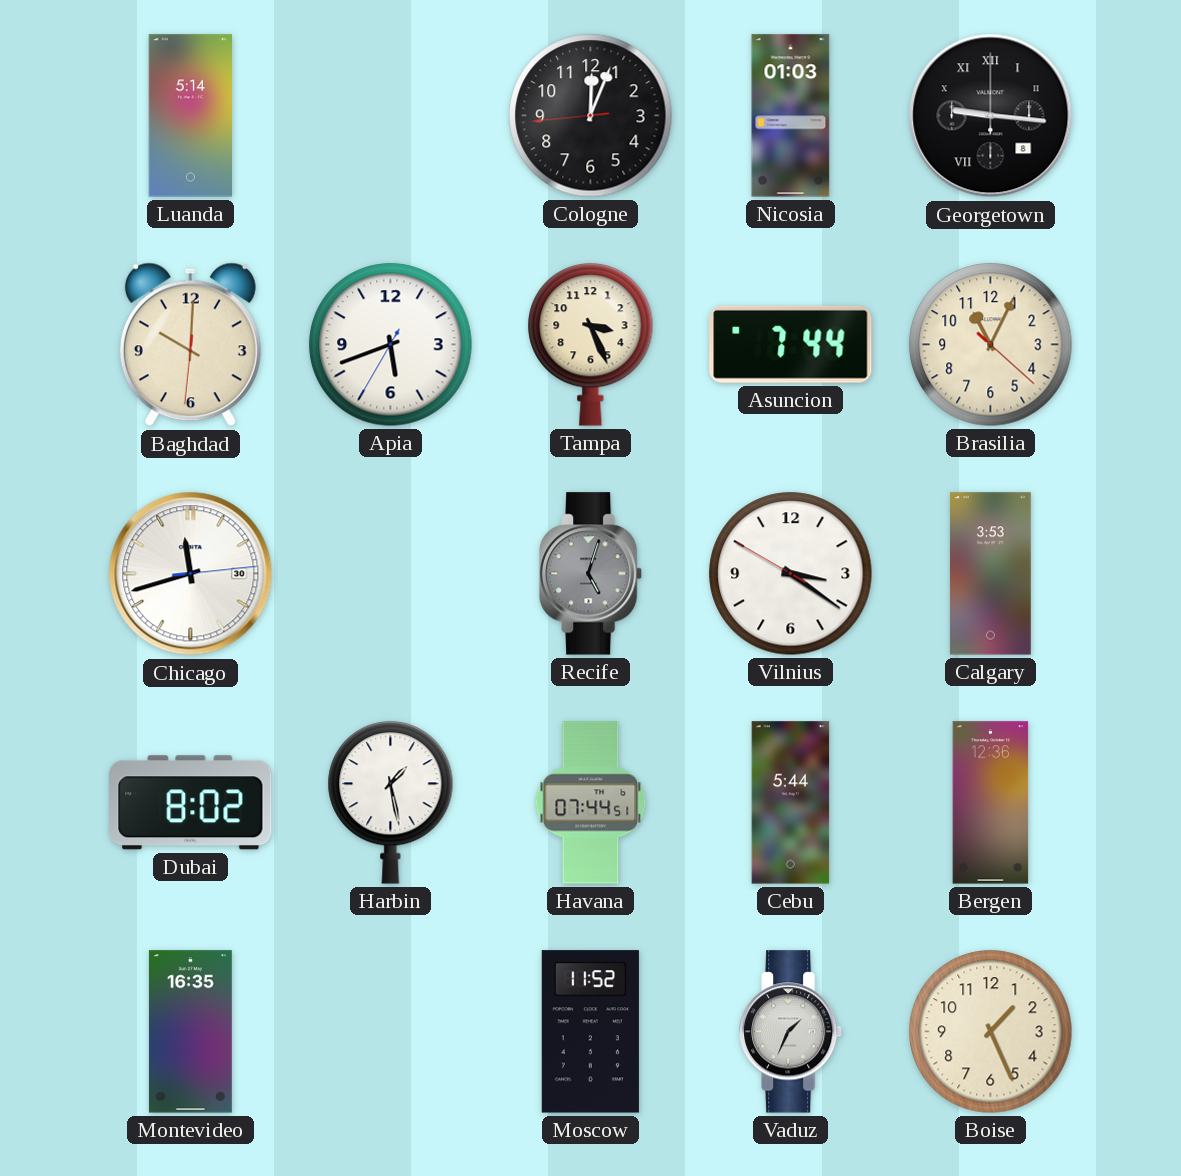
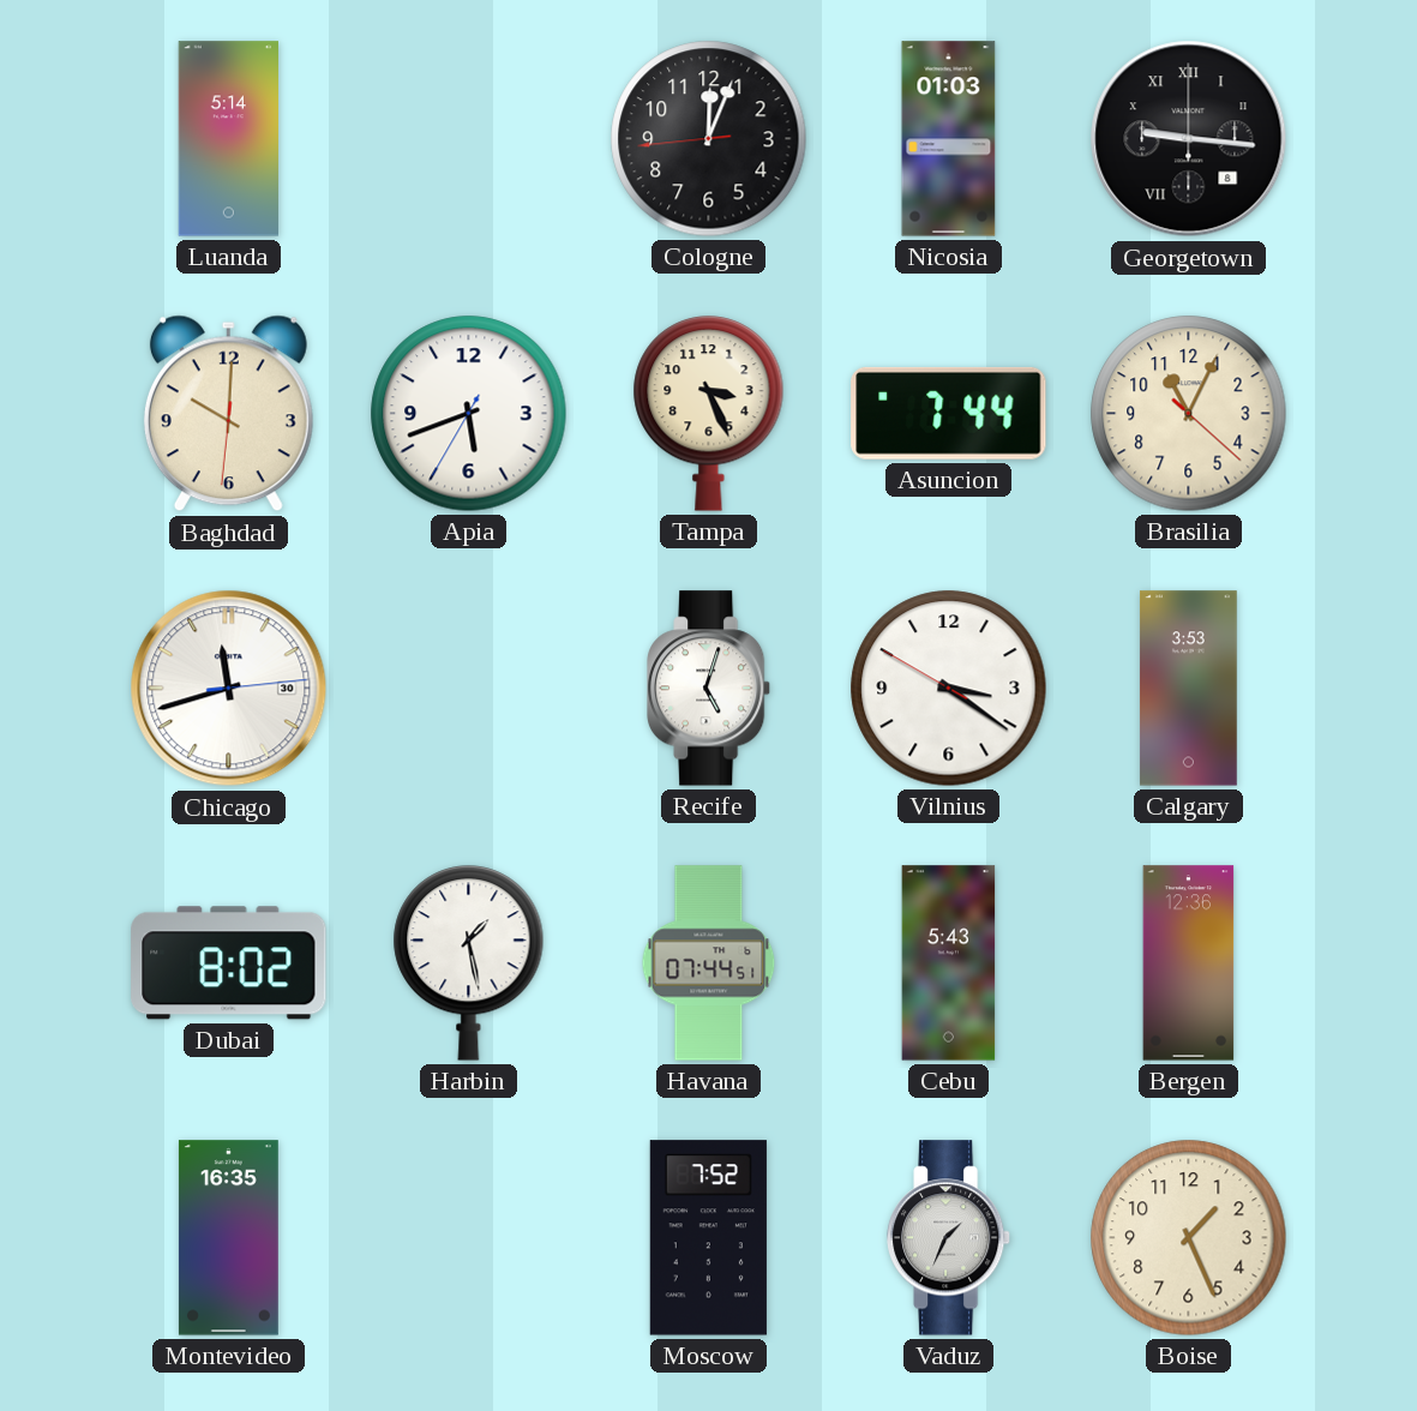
Recife dial: grey -> white (710, 689)
Cebu: 5:44 -> 5:43 (949, 963)
Moscow: 11:52 -> 7:52 (708, 1238)
